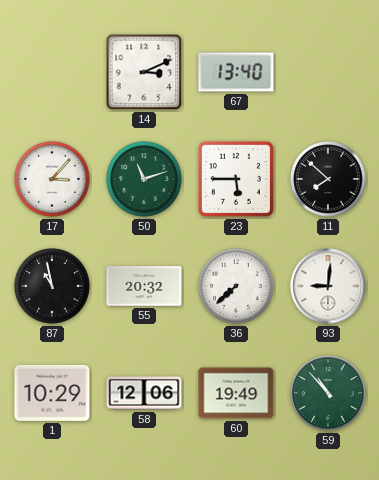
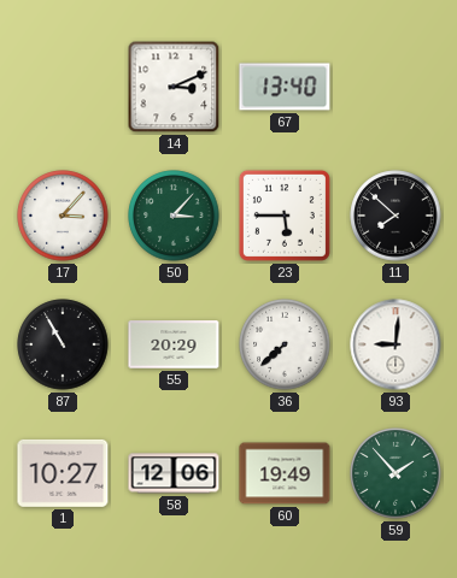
50: 11:12 -> 3:07 (174, 216)
87: 10:58 -> 10:55 (63, 344)
55: 20:32 -> 20:29 (174, 344)
1: 10:29 -> 10:27 (63, 473)
59: 10:53 -> 1:53 (396, 473)
